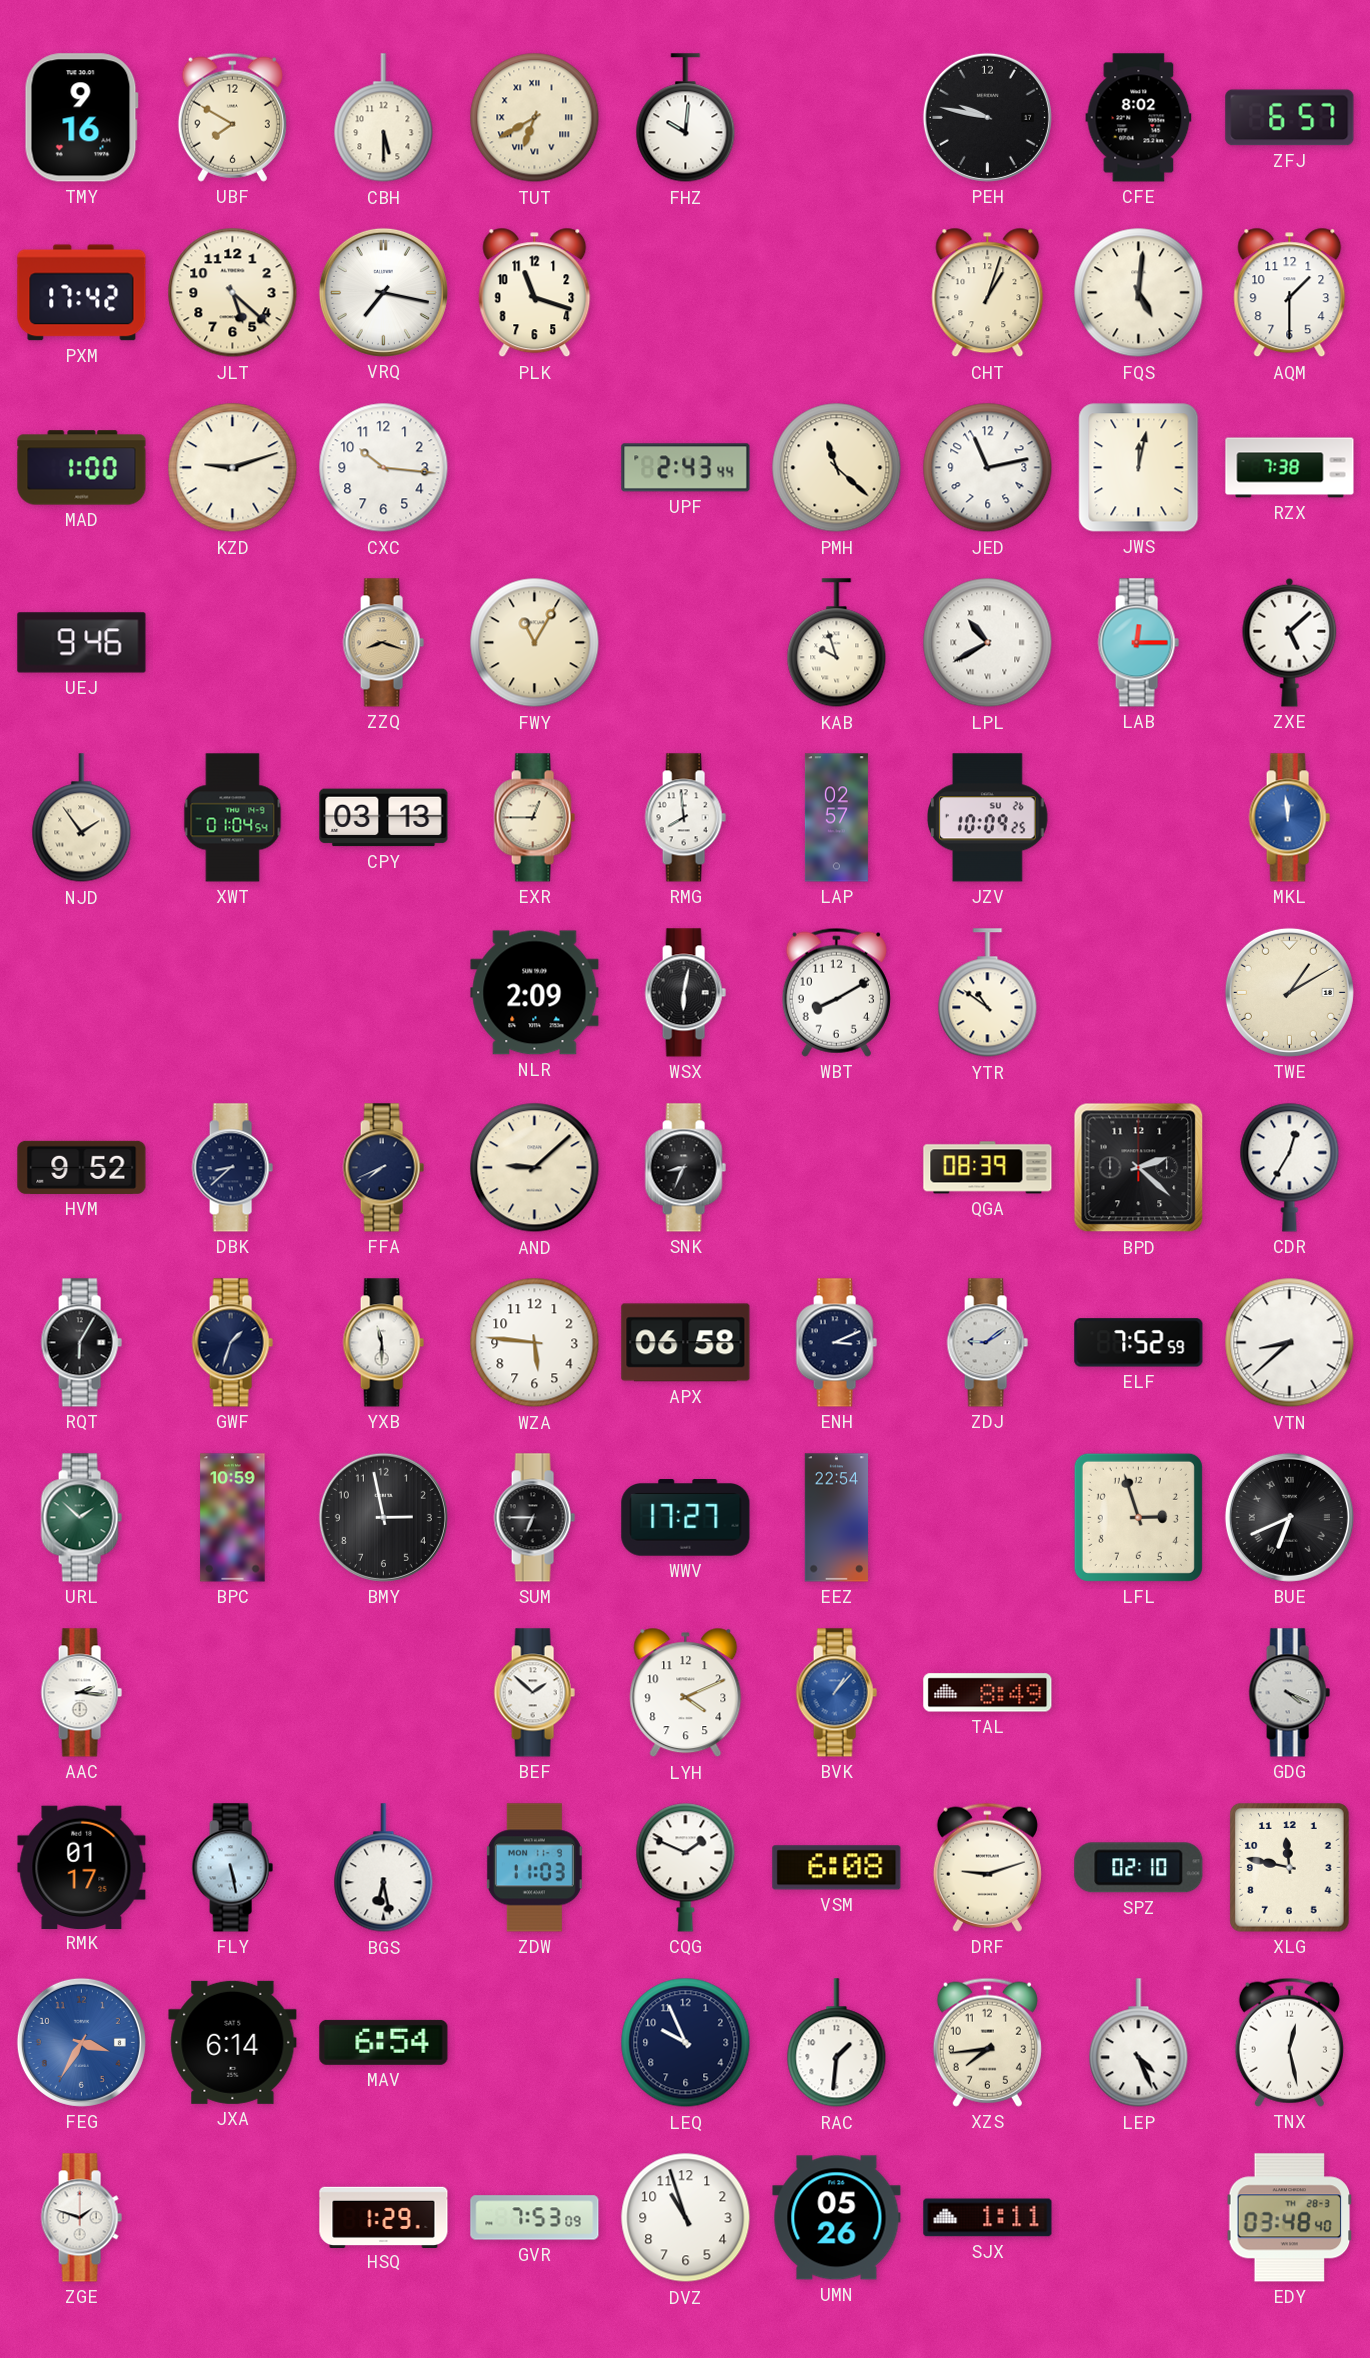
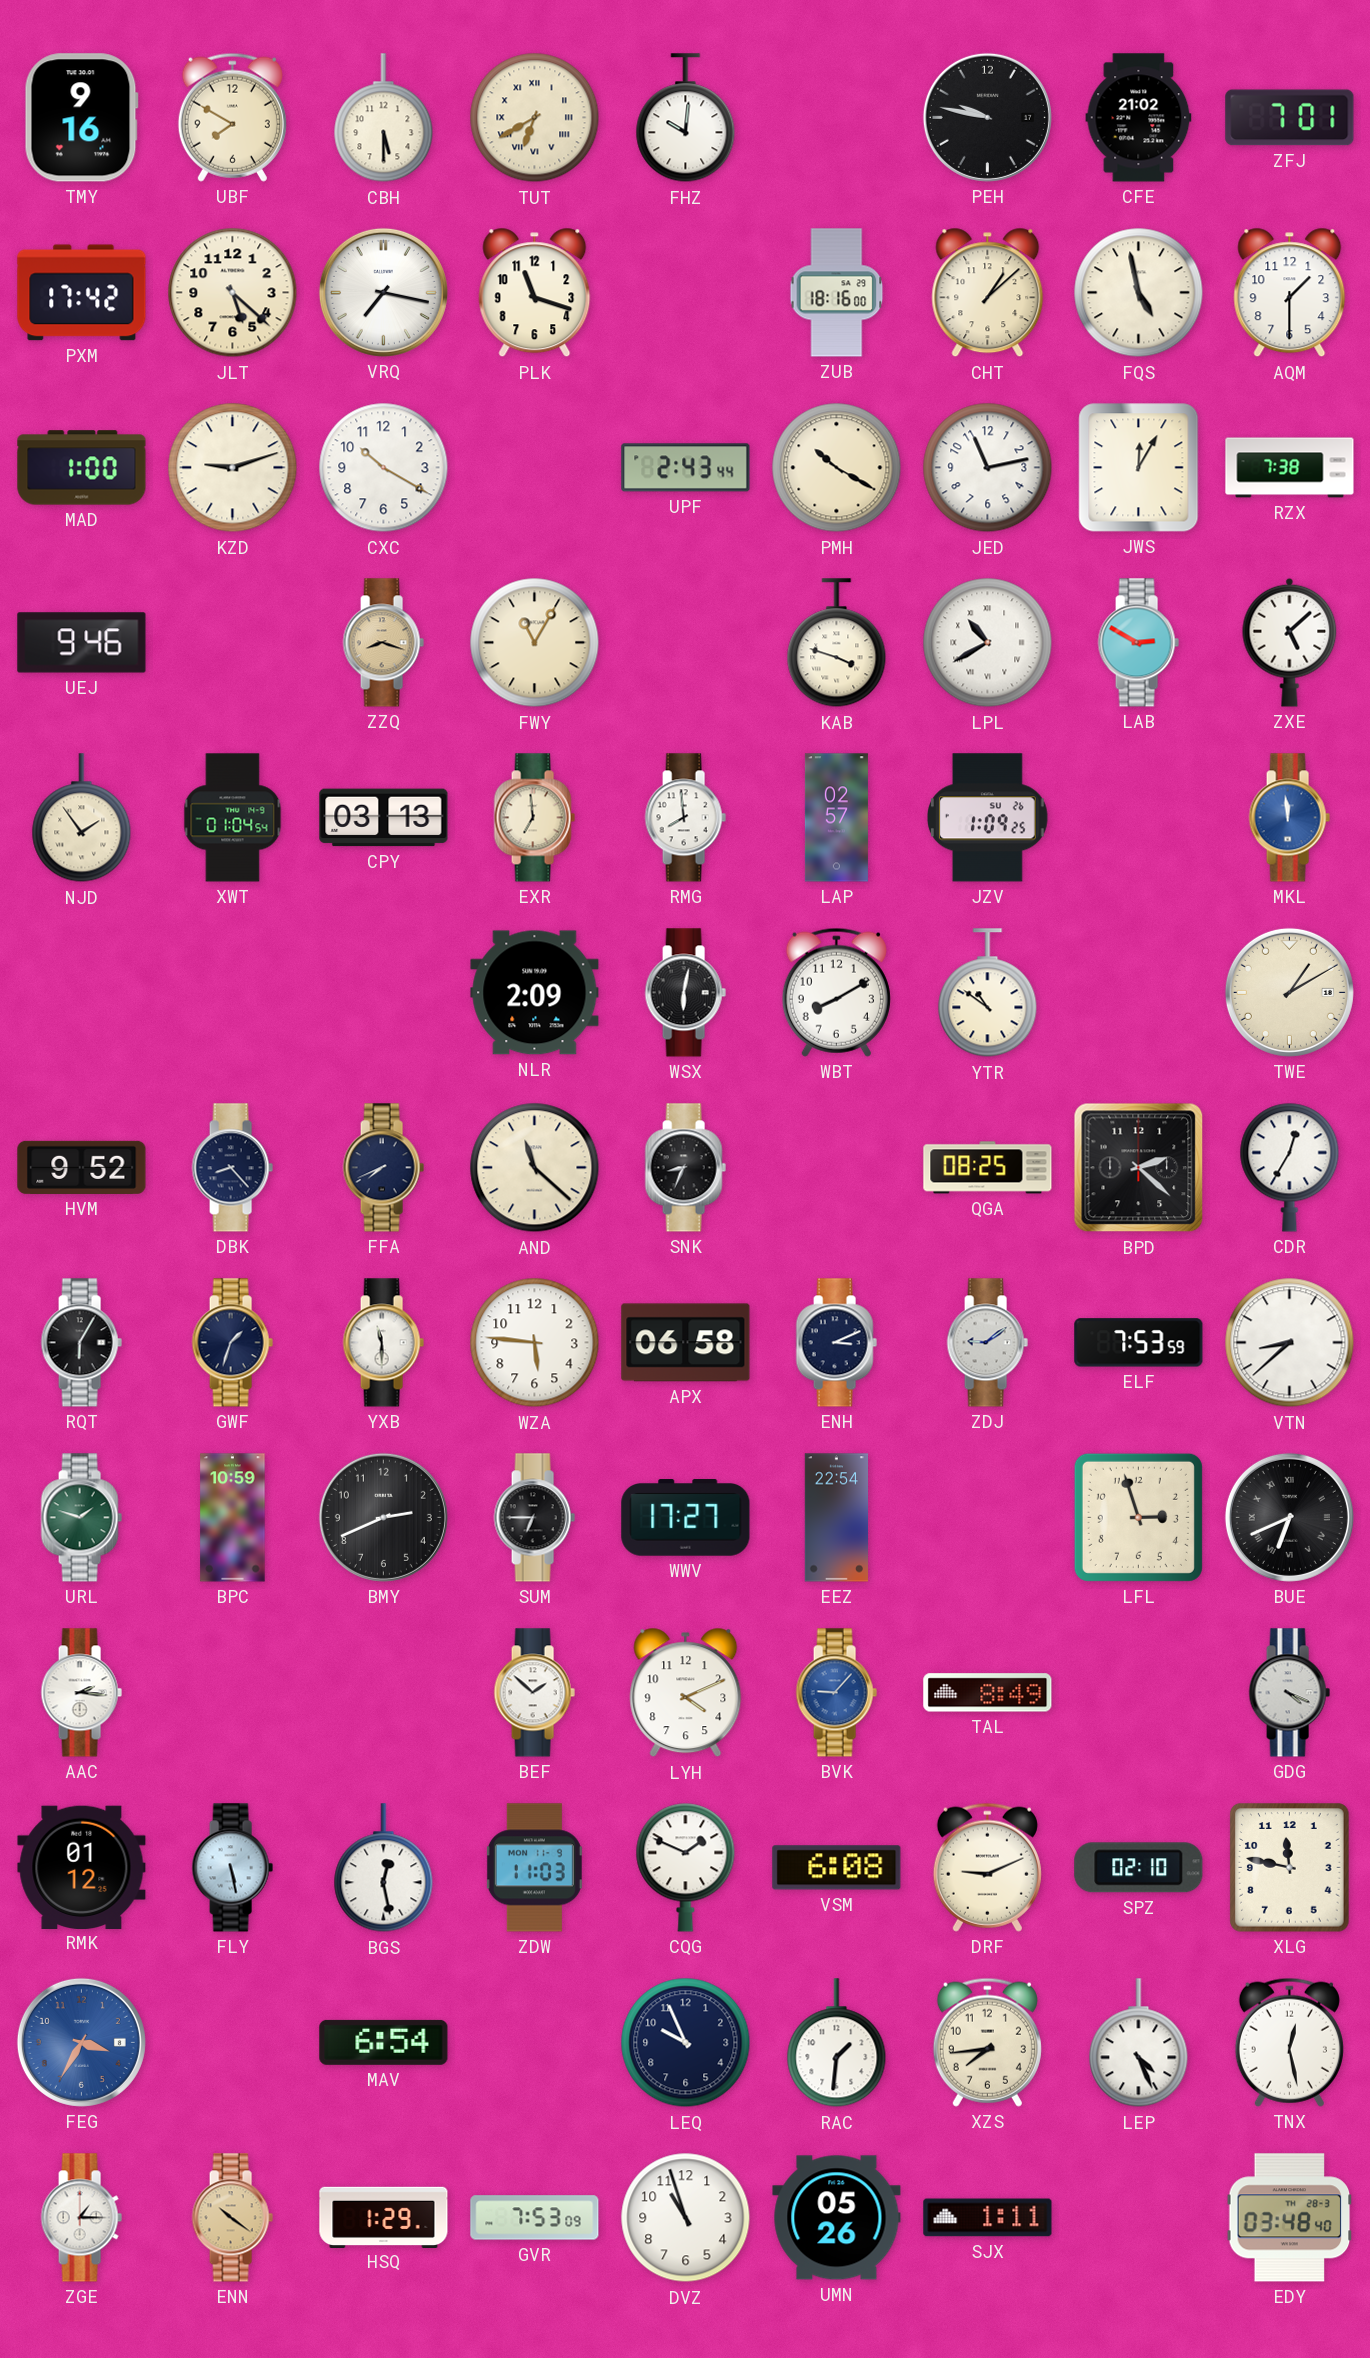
CFE: 8:02 -> 21:02 (1139, 118)
ZFJ: 6:57 -> 7:01 (1290, 118)
ZUB: none -> 18:16 (837, 293)
CHT: 1:03 -> 1:08 (988, 293)
FQS: 5:01 -> 4:58 (1139, 293)
CXC: 10:16 -> 10:20 (384, 468)
PMH: 11:22 -> 10:20 (837, 468)
JWS: 12:02 -> 12:05 (1139, 468)
KAB: 9:57 -> 3:48 (837, 643)
LAB: 12:15 -> 2:50 (1138, 643)
EXR: 12:45 -> 6:59 (534, 818)
JZV: 10:09 -> 1:09 (988, 818)
DBK: 8:38 -> 8:23 (232, 1168)
AND: 9:08 -> 11:22 (535, 1168)
QGA: 08:39 -> 08:25 (988, 1168)
ELF: 7:52 -> 7:53 (1139, 1343)
URL: 1:52 -> 1:48 (81, 1518)
BMY: 2:58 -> 2:41 (383, 1517)
BVK: 1:07 -> 9:07 (836, 1693)
RMK: 01:17 -> 01:12 (82, 1867)
BGS: 6:28 -> 12:28 (384, 1868)
DRF: 9:12 -> 9:11 (987, 1867)
JXA: 6:14 -> none (233, 2042)
ZGE: 1:48 -> 1:15 (81, 2218)
ENN: none -> 10:21 (232, 2218)
